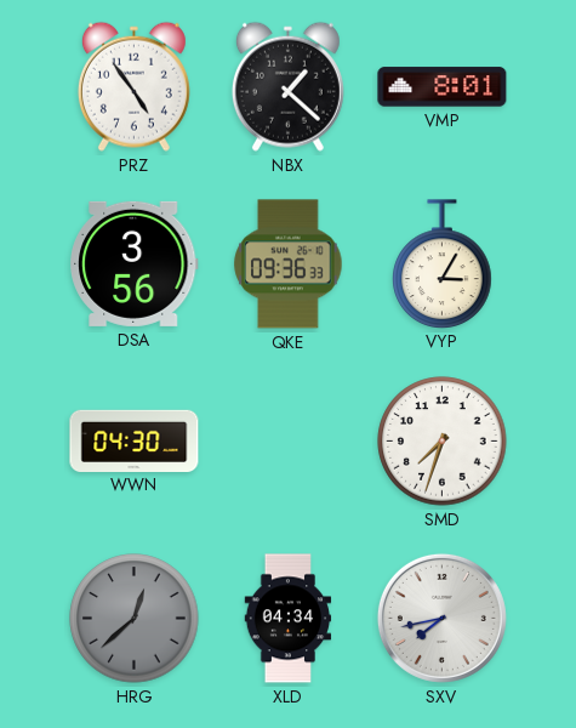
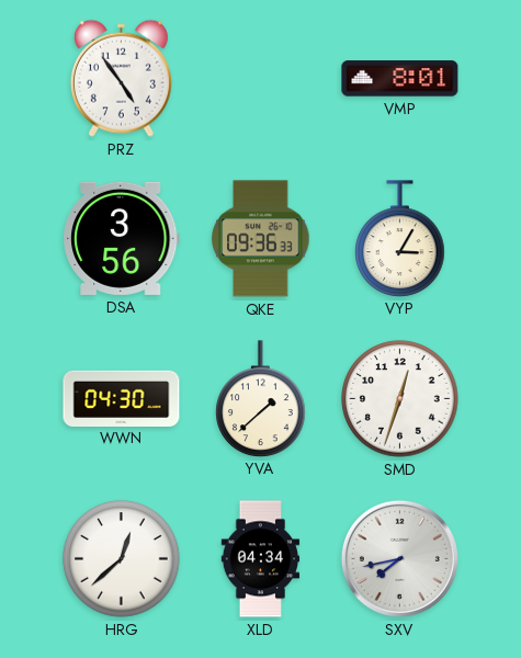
NBX: 1:22 -> none (287, 86)
YVA: none -> 1:38 (261, 398)
SMD: 7:33 -> 12:33 (400, 399)
HRG dial: grey -> white (122, 559)
